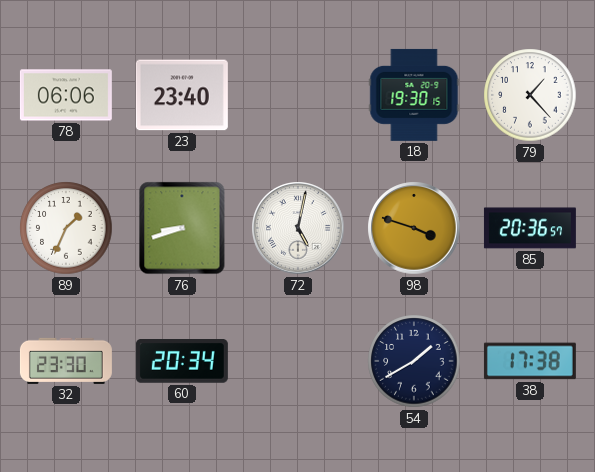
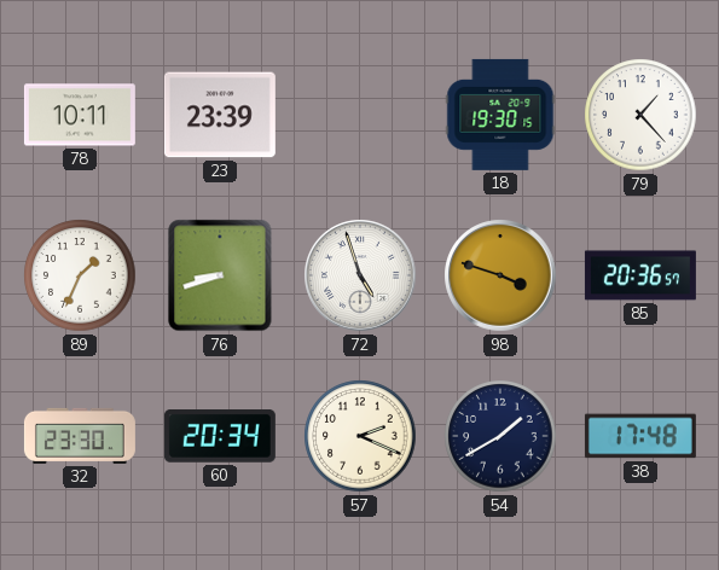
78: 06:06 -> 10:11 (80, 115)
23: 23:40 -> 23:39 (220, 115)
72: 5:02 -> 4:57 (360, 275)
57: none -> 2:19 (360, 436)
38: 17:38 -> 17:48 (640, 436)
